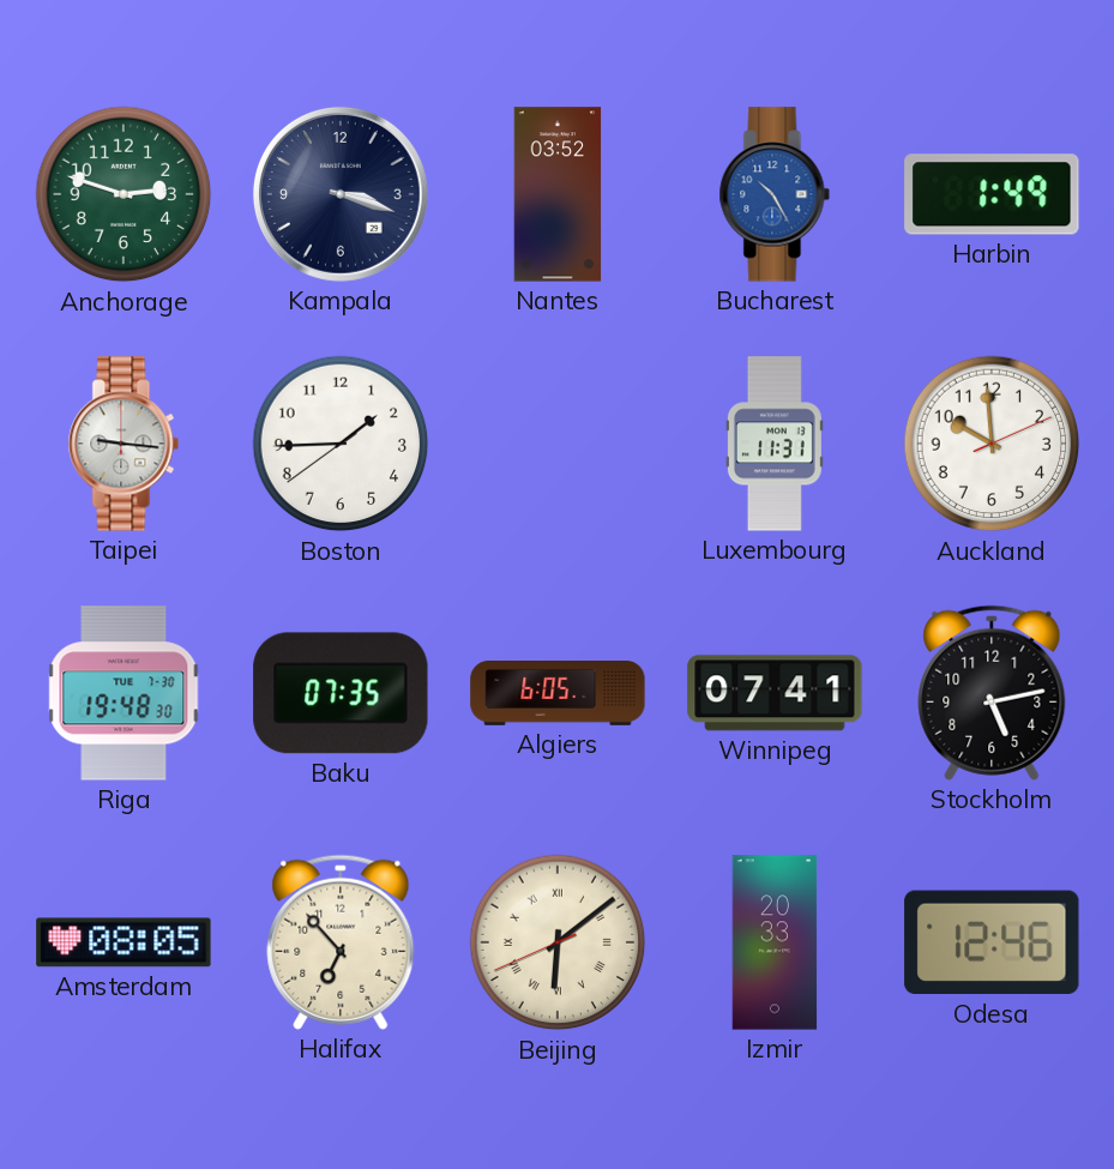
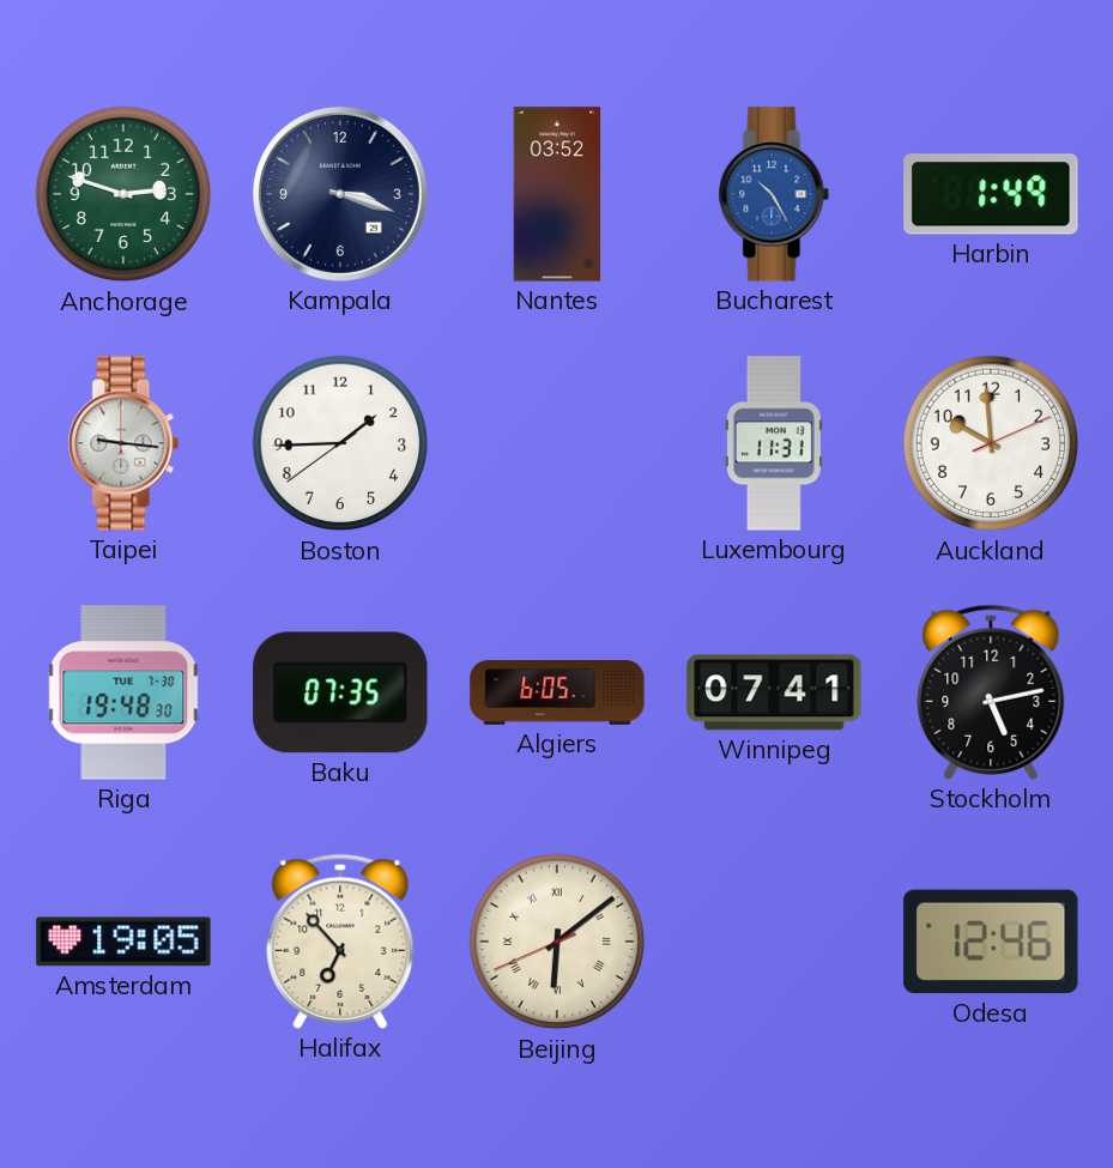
Amsterdam: 08:05 -> 19:05 (123, 942)
Izmir: 20:33 -> none (775, 942)
